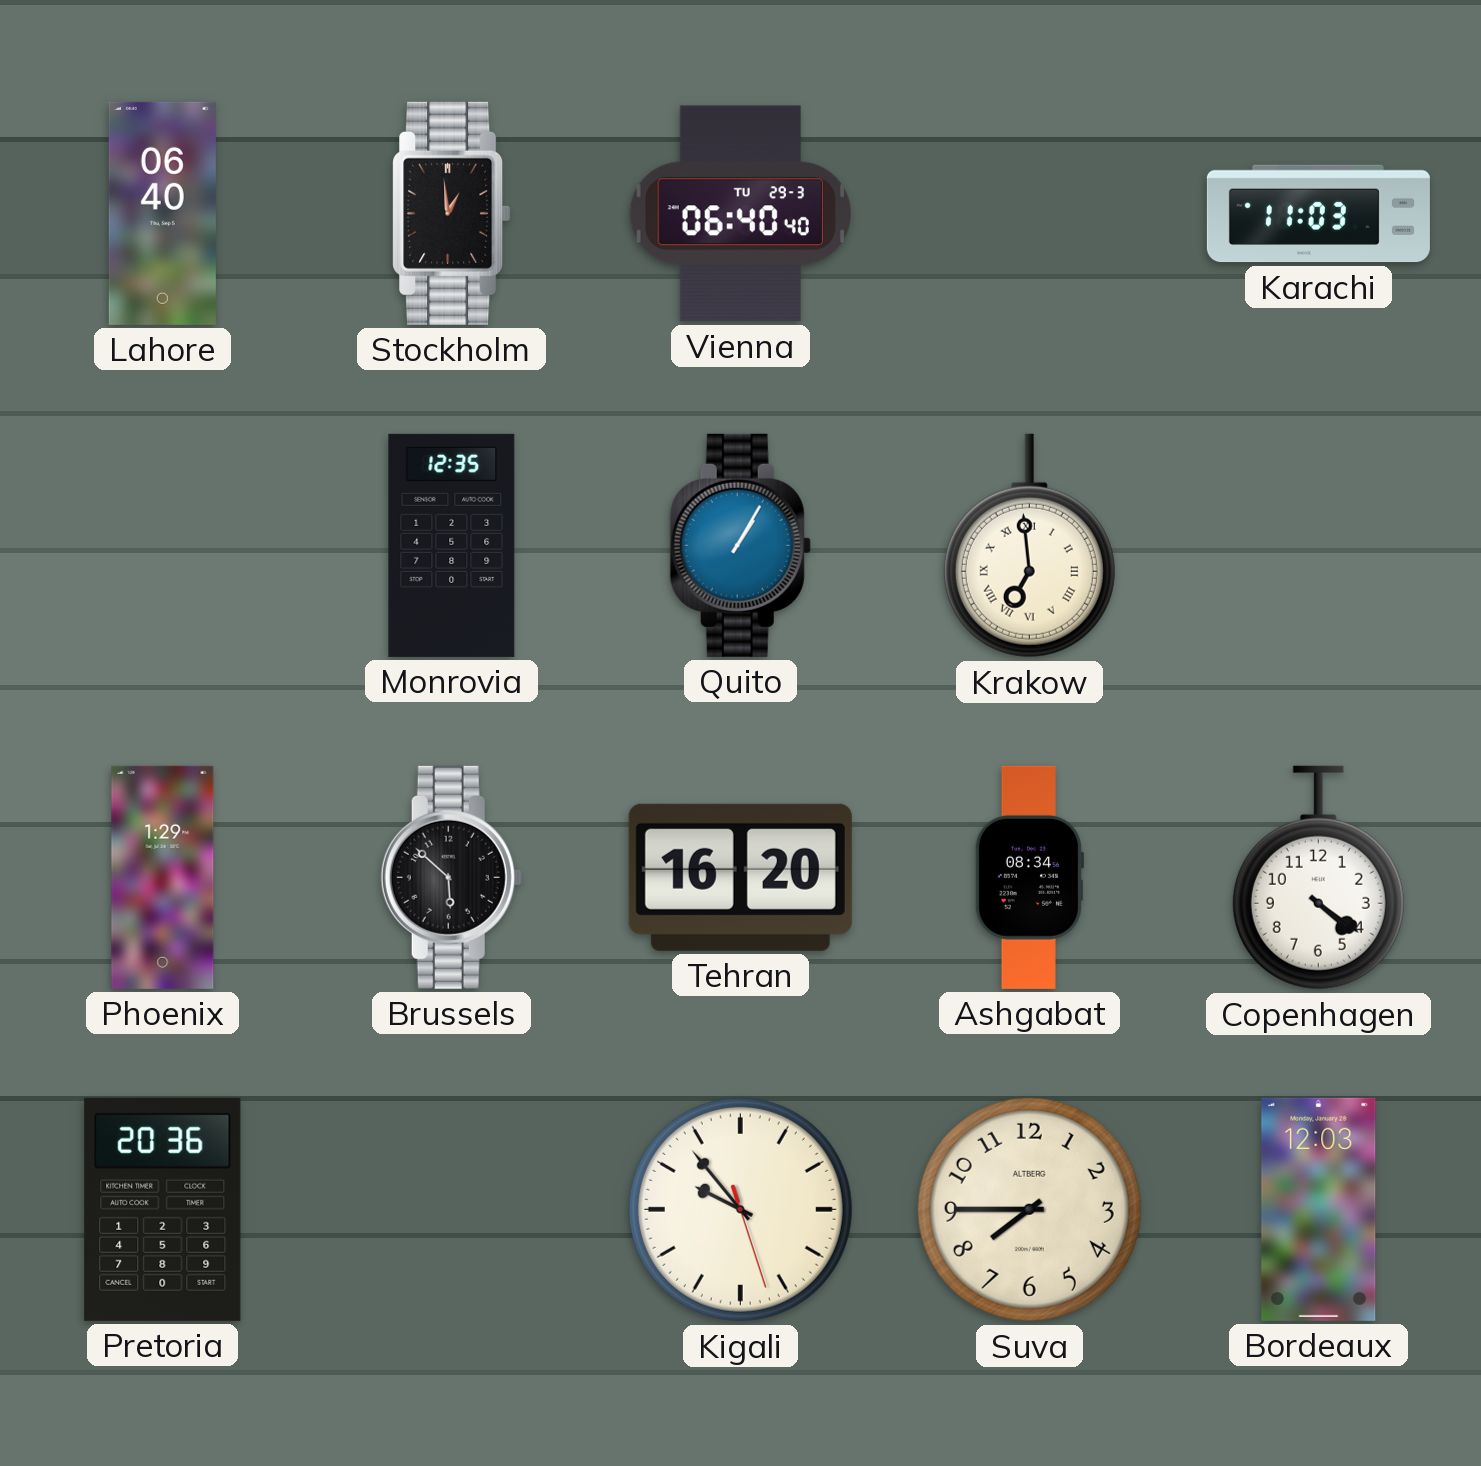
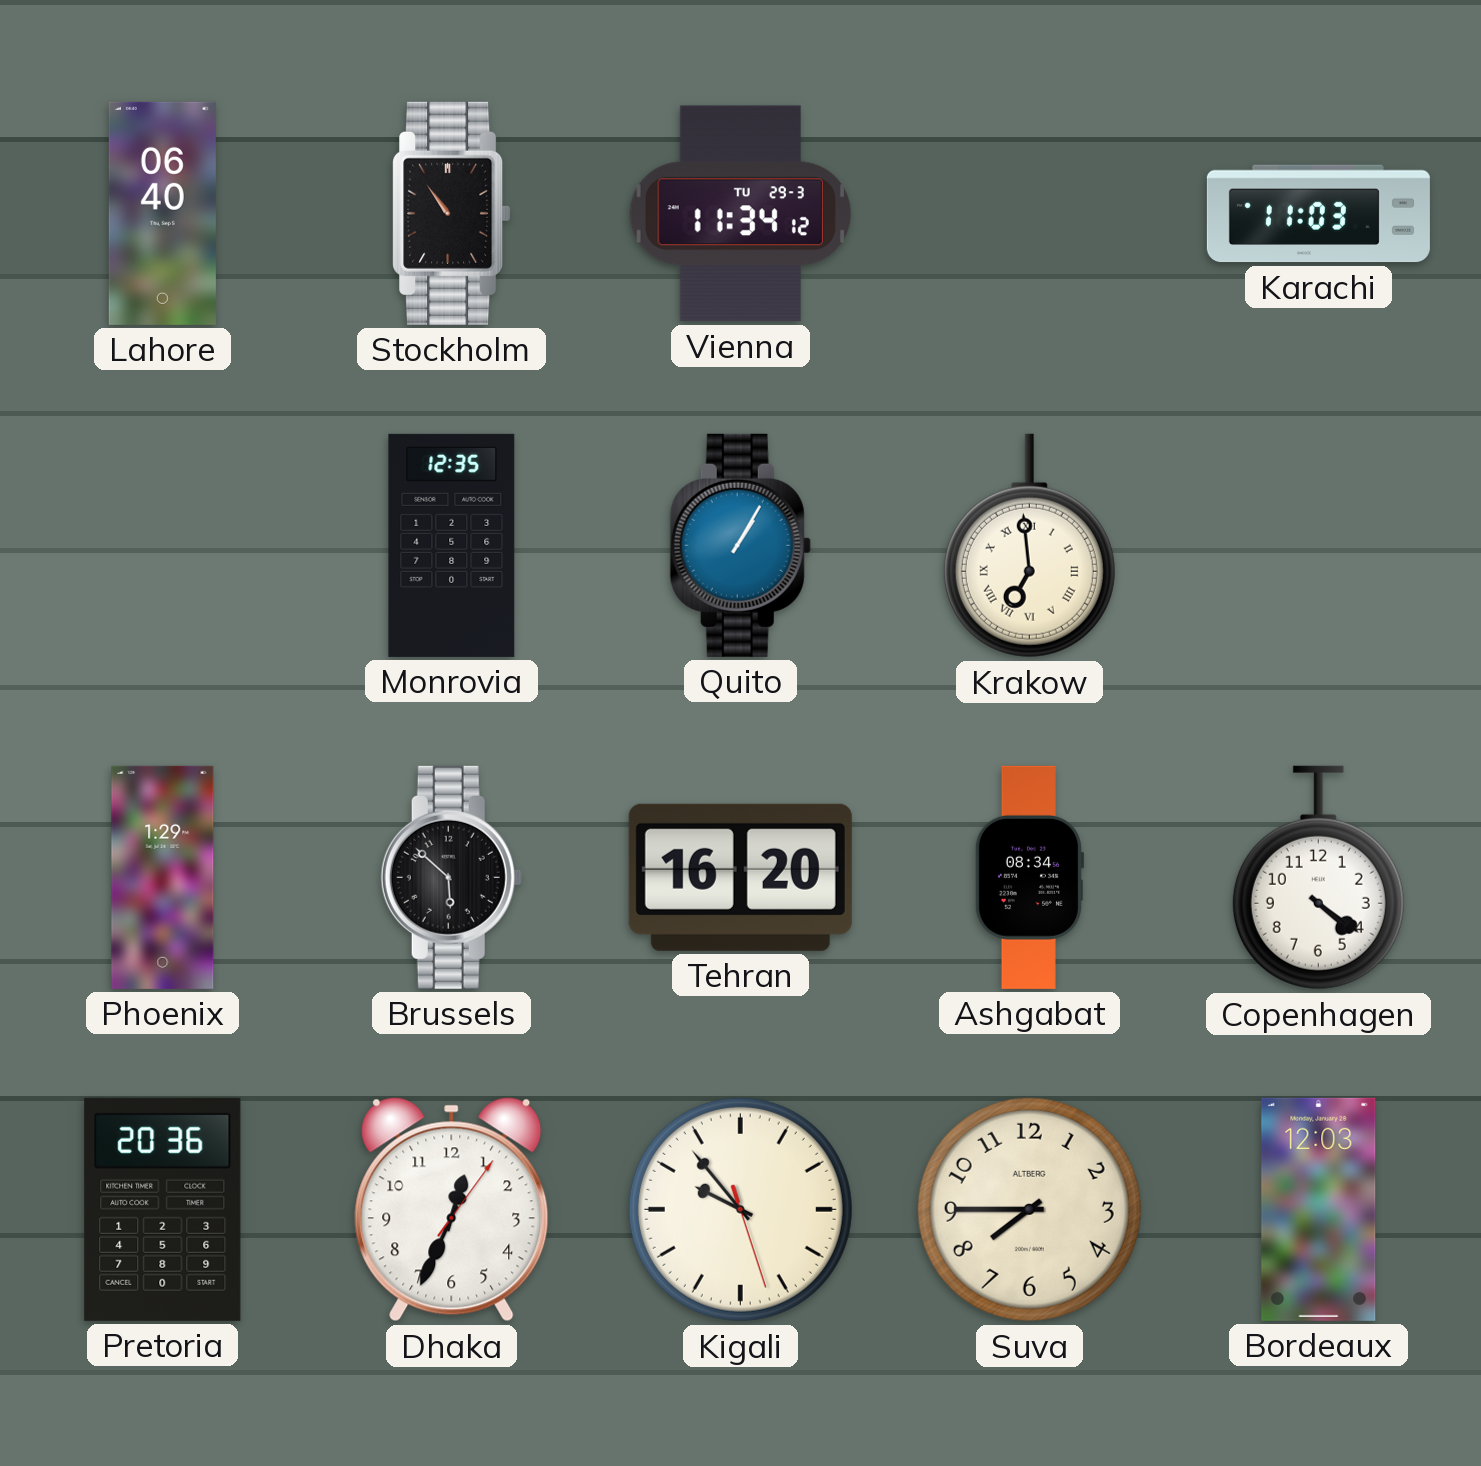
Stockholm: 12:59 -> 10:54 (452, 213)
Vienna: 06:40 -> 11:34 (740, 214)
Dhaka: none -> 12:34 (452, 1210)
